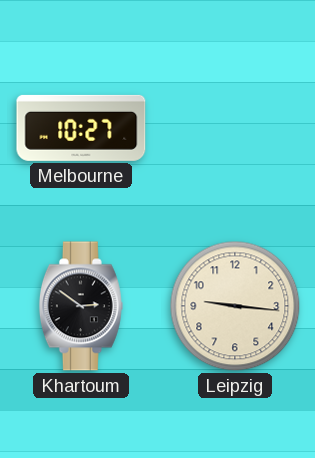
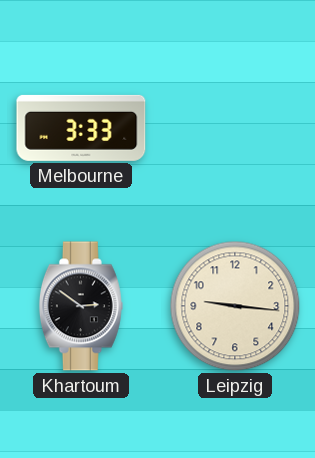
Melbourne: 10:27 -> 3:33 (81, 128)
